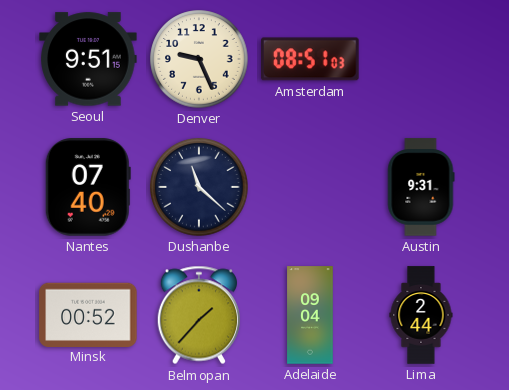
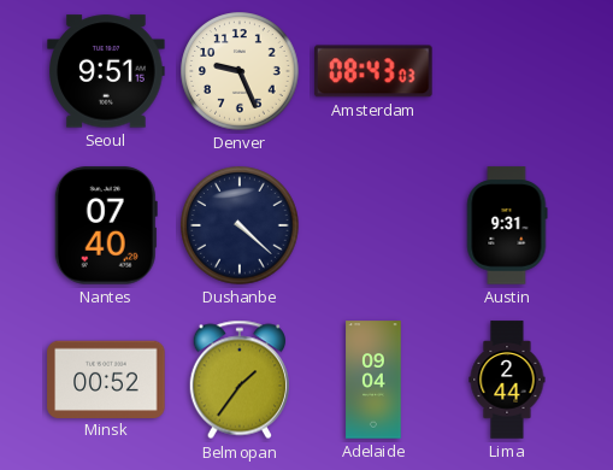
Amsterdam: 08:51 -> 08:43 (373, 71)
Dushanbe: 11:22 -> 4:22 (240, 225)
Belmopan: 1:37 -> 1:36 (238, 380)
